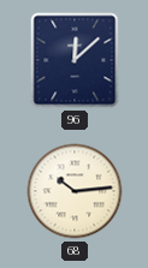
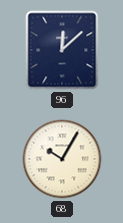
68: 10:14 -> 10:05 (62, 159)
